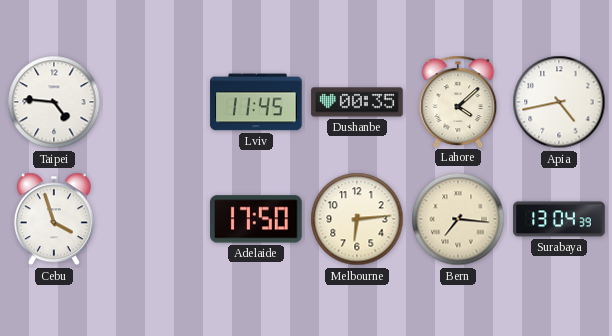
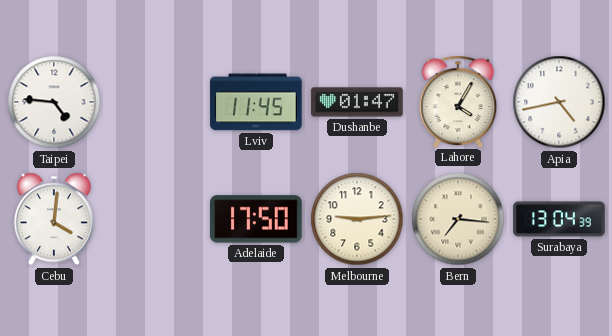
Dushanbe: 00:35 -> 01:47 (357, 102)
Lahore: 4:08 -> 4:05 (458, 101)
Cebu: 3:57 -> 4:01 (54, 219)
Melbourne: 6:14 -> 9:14 (357, 219)
